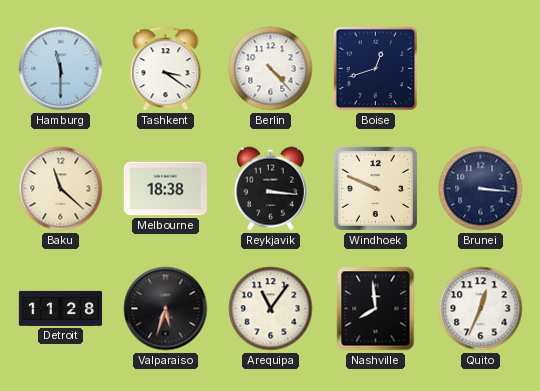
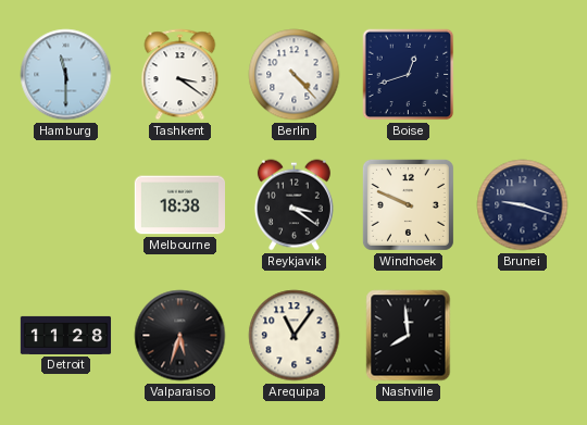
Baku: 11:22 -> none (61, 189)
Reykjavik: 3:16 -> 3:21 (293, 205)
Brunei: 3:16 -> 9:18 (523, 205)
Quito: 12:34 -> none (481, 309)
